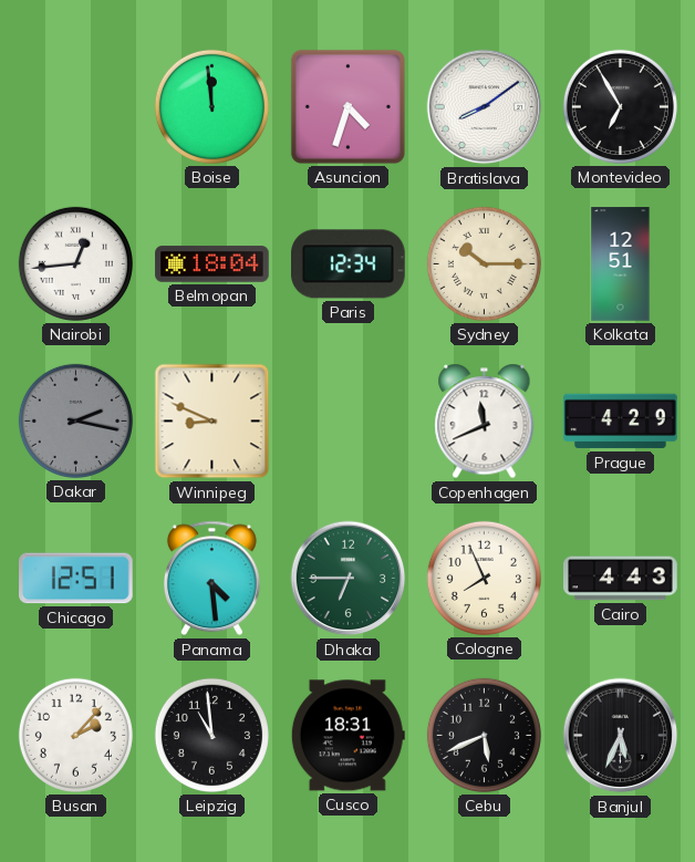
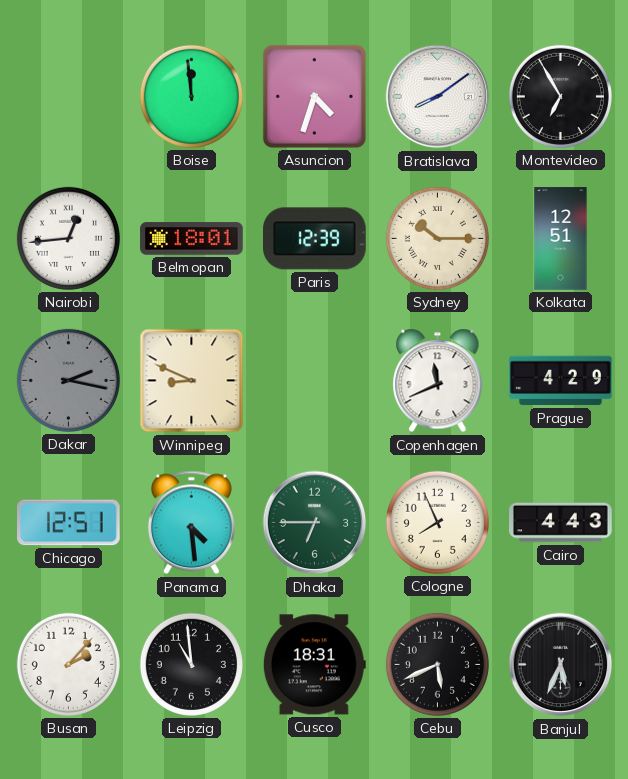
Belmopan: 18:04 -> 18:01 (192, 239)
Paris: 12:34 -> 12:39 (315, 239)
